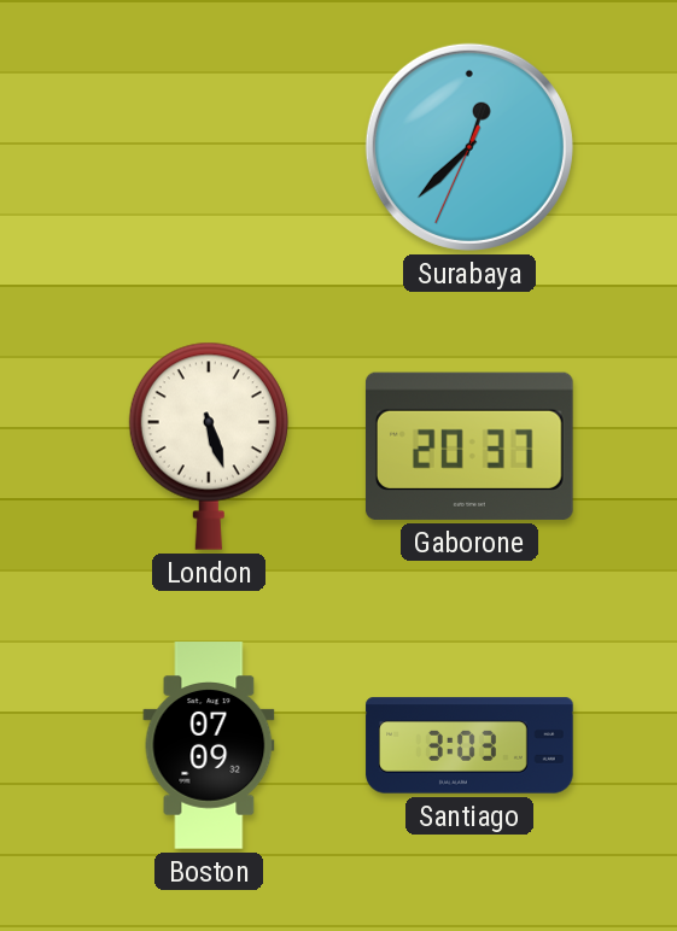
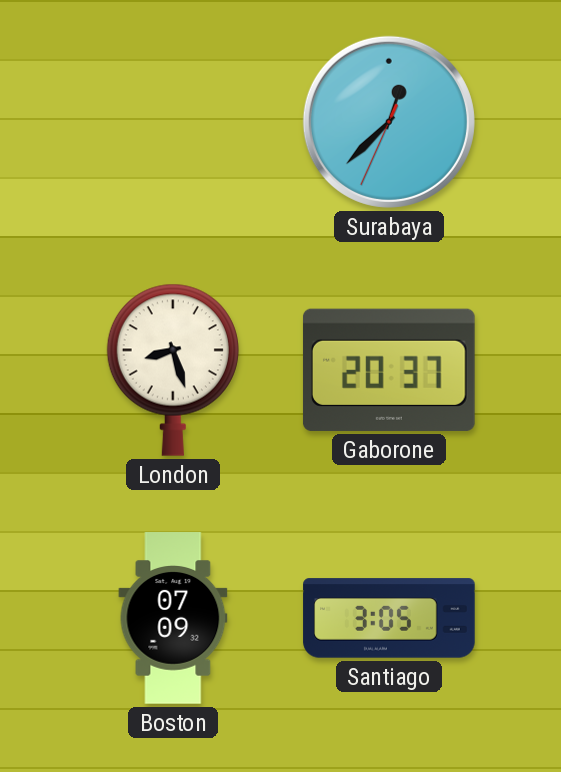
London: 5:27 -> 8:27 (173, 370)
Santiago: 3:03 -> 3:05 (389, 618)
